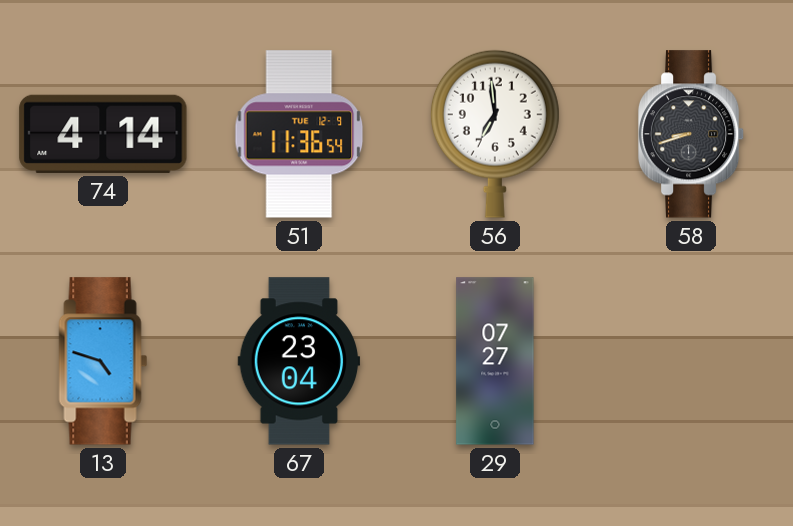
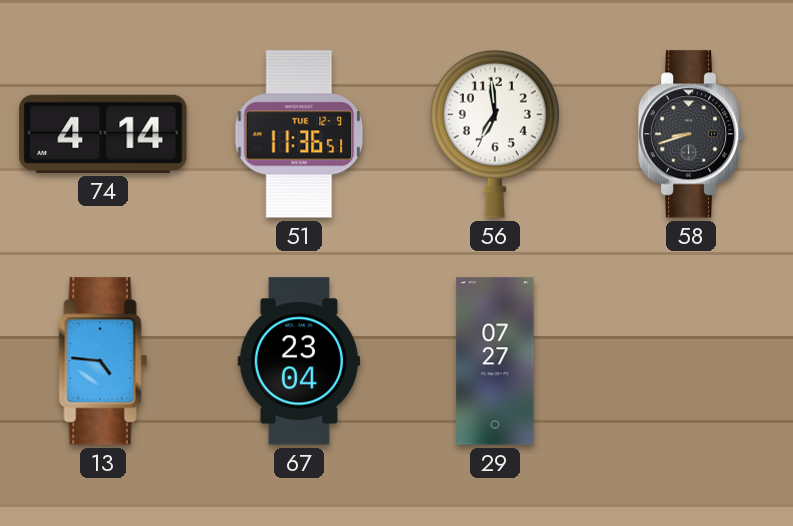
51: 11:36:54 -> 11:36:51 (299, 134)
13: 4:48 -> 4:46 (103, 361)
